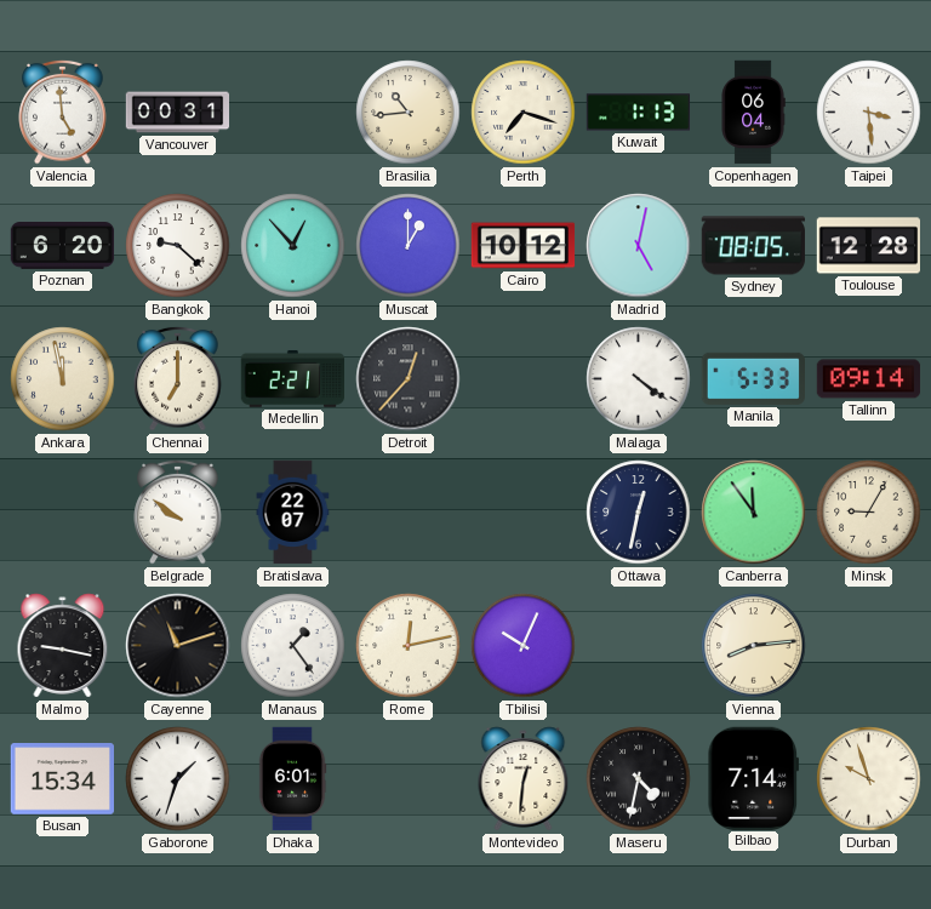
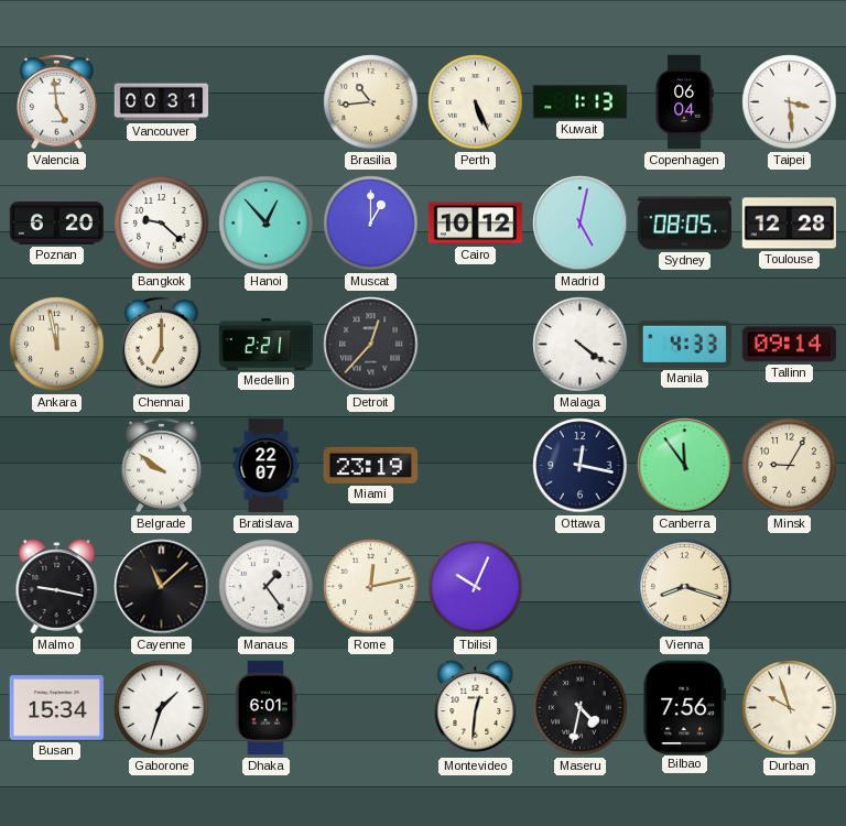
Perth: 7:18 -> 5:26 (476, 102)
Manila: 5:33 -> 4:33 (684, 344)
Miami: none -> 23:19 (371, 465)
Ottawa: 12:32 -> 12:17 (581, 466)
Cayenne: 11:12 -> 11:08 (162, 587)
Vienna: 8:14 -> 8:18 (685, 587)
Bilbao: 7:14 -> 7:56 (684, 707)
